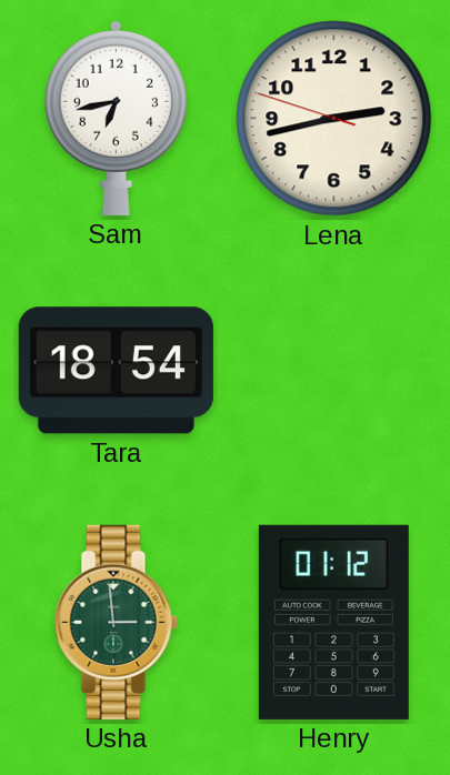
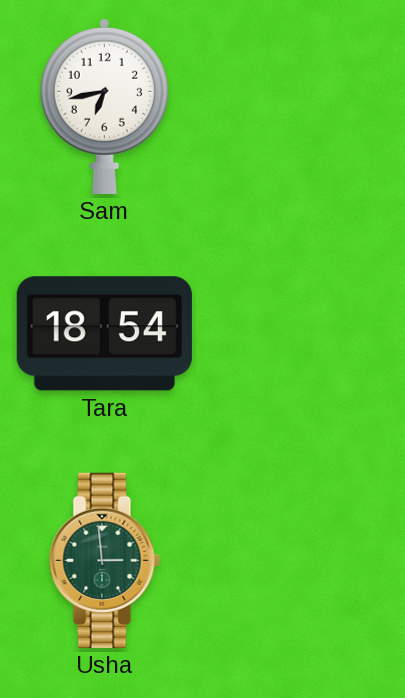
Lena: 2:42 -> none (334, 119)
Henry: 01:12 -> none (333, 622)
